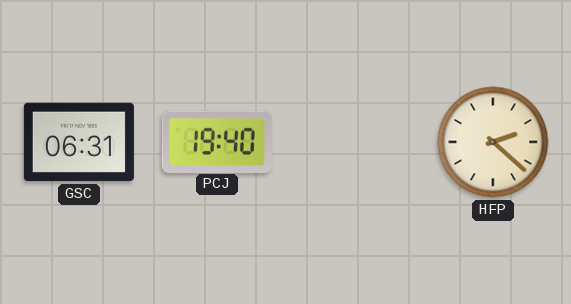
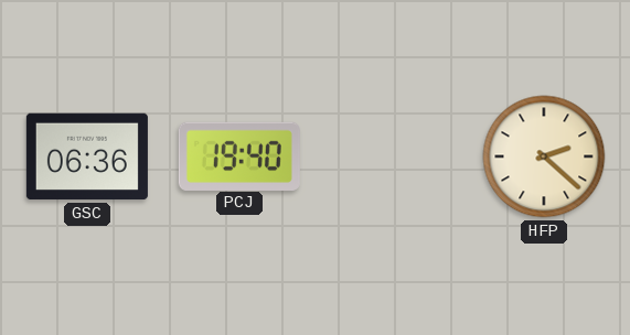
GSC: 06:31 -> 06:36 (87, 156)
